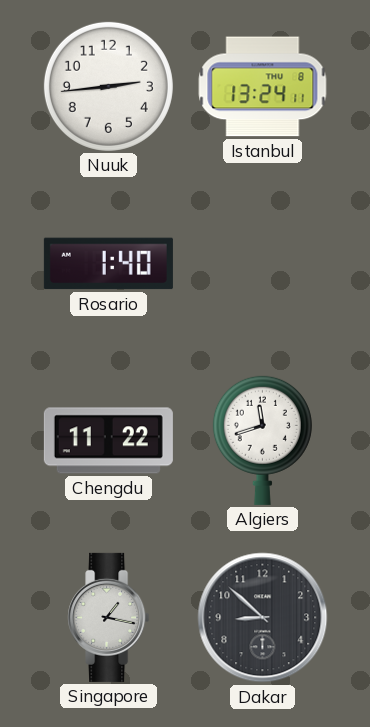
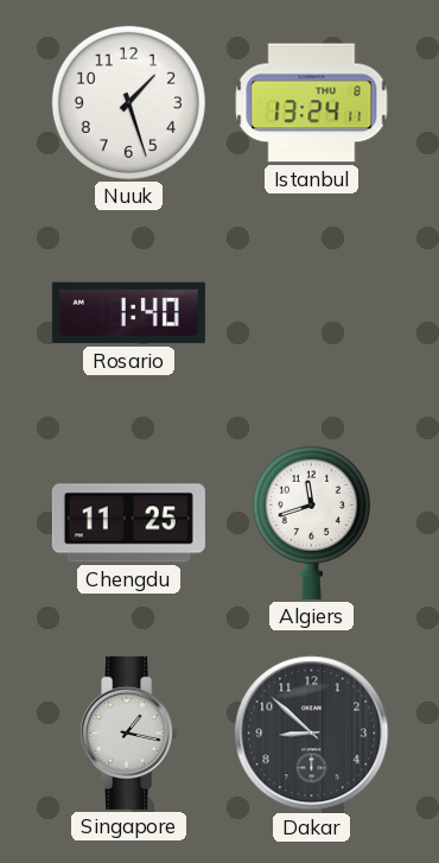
Nuuk: 2:44 -> 1:27 (128, 102)
Chengdu: 11:22 -> 11:25 (128, 523)
